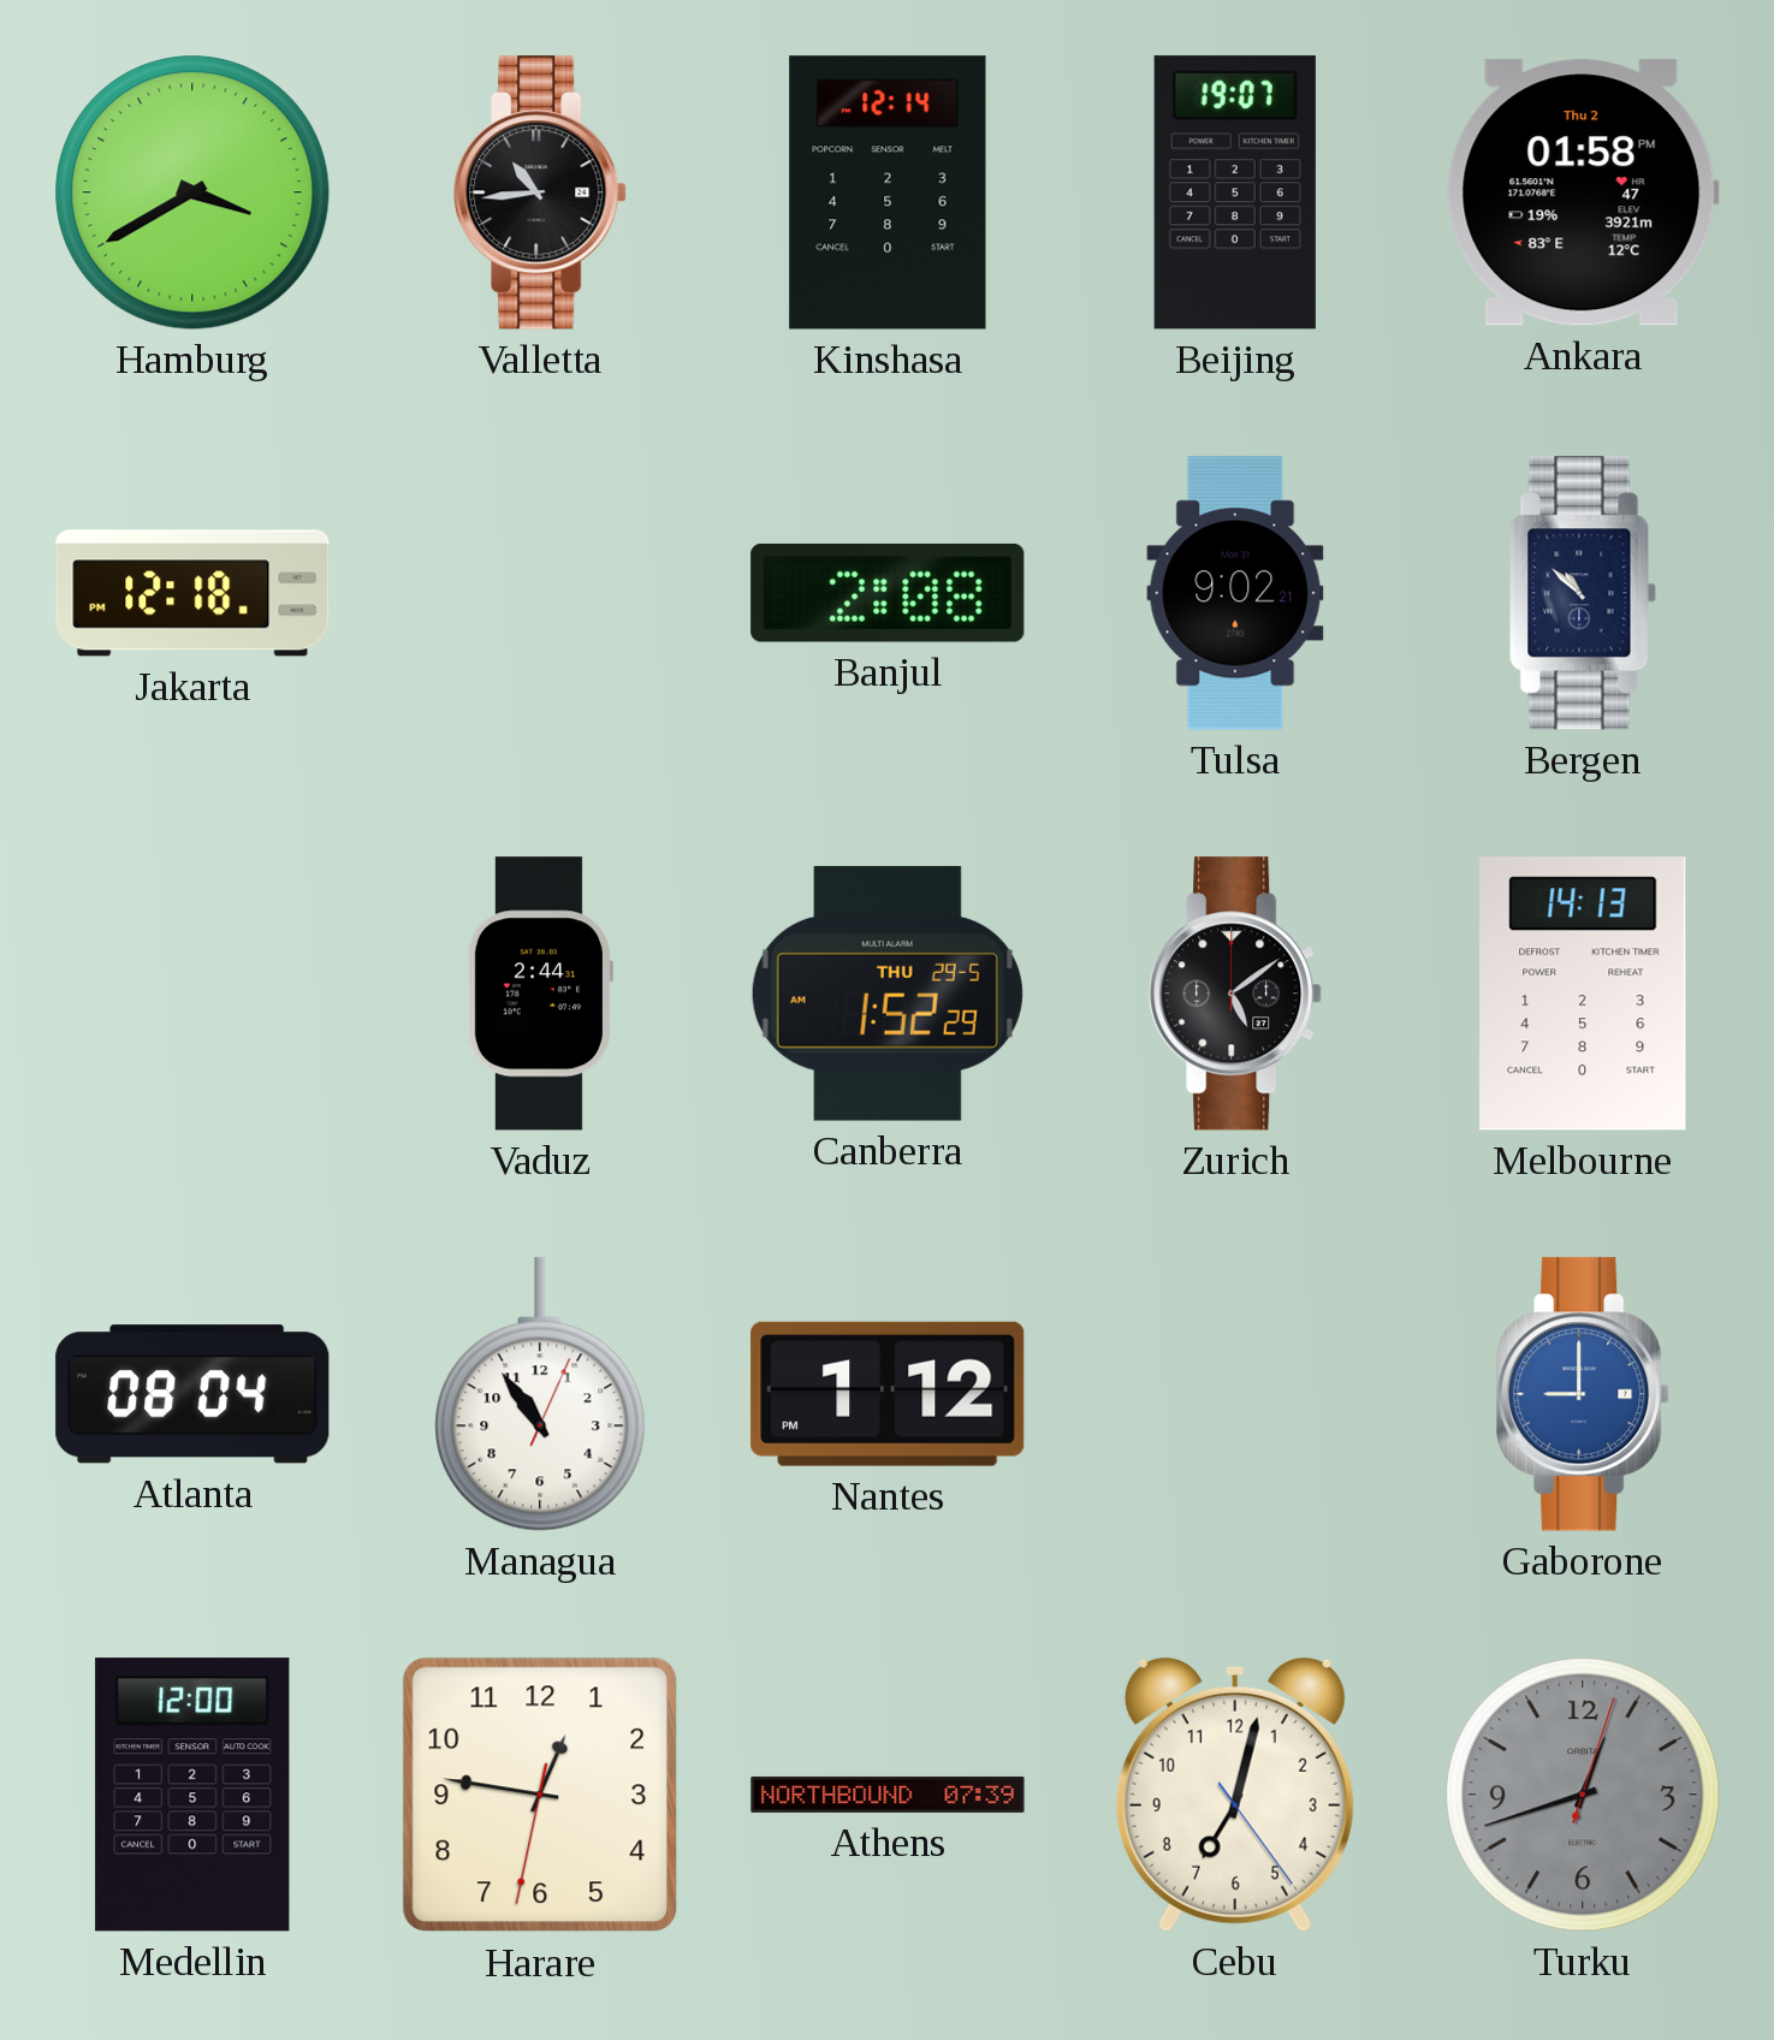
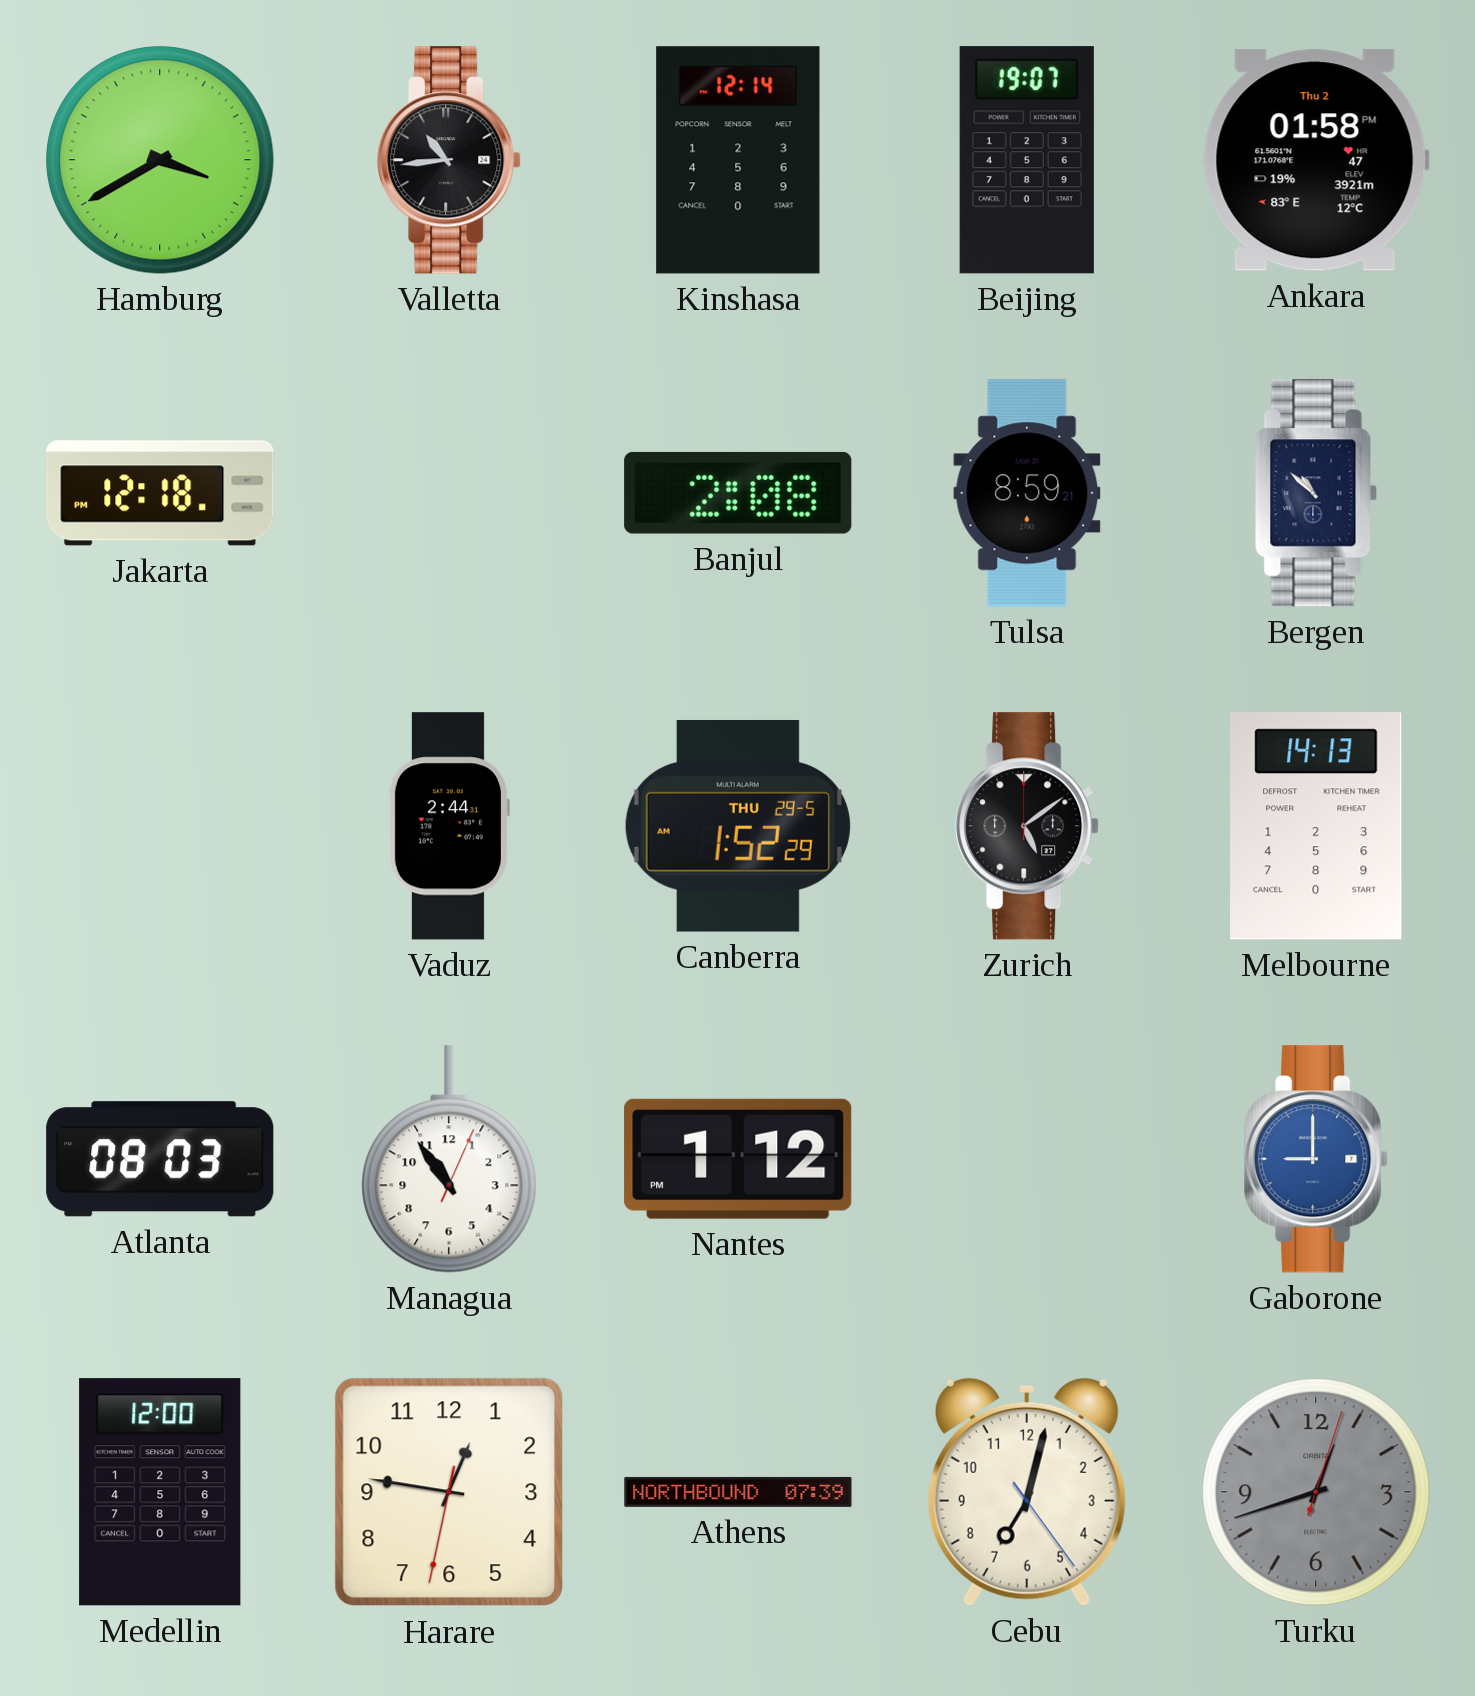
Tulsa: 9:02 -> 8:59 (1027, 493)
Atlanta: 08:04 -> 08:03 (160, 1159)
